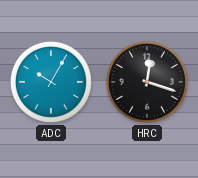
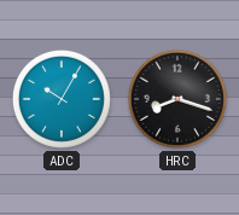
HRC: 12:18 -> 8:18 (177, 99)
